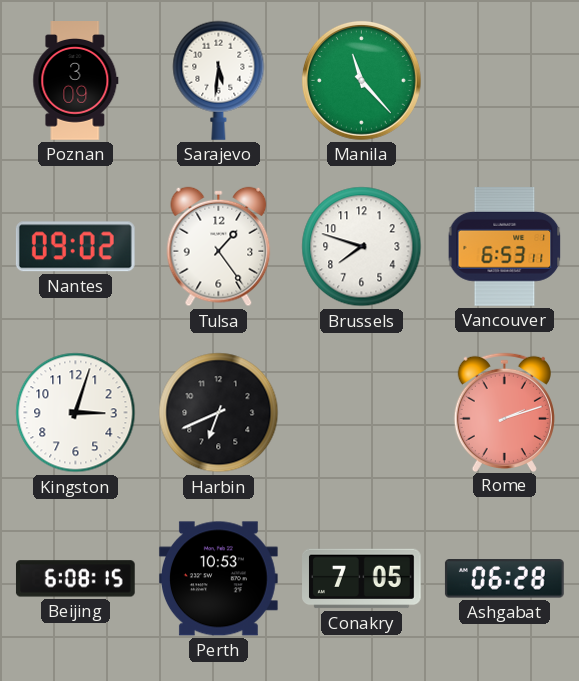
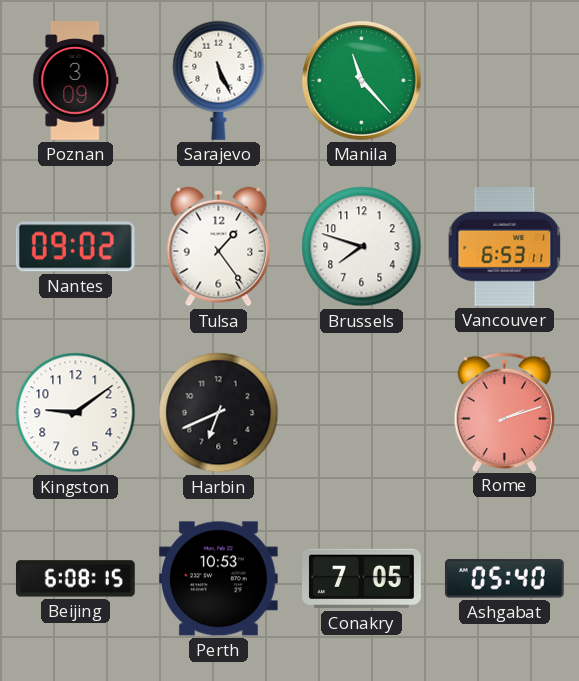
Sarajevo: 5:31 -> 5:26 (219, 80)
Kingston: 3:03 -> 9:09 (76, 413)
Ashgabat: 06:28 -> 05:40 (504, 579)
